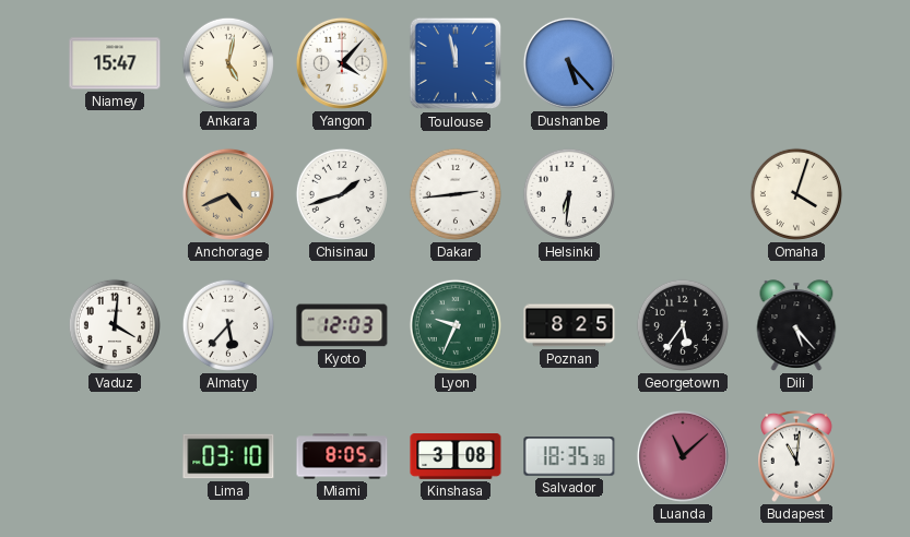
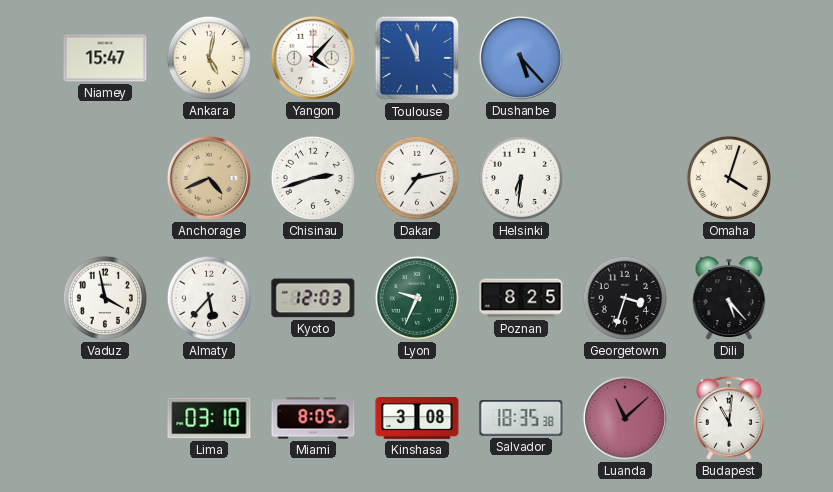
Toulouse: 11:58 -> 11:56 (417, 58)
Chisinau: 1:42 -> 2:42 (313, 178)
Dakar: 2:44 -> 7:13 (417, 178)
Vaduz: 4:01 -> 3:58 (105, 298)
Georgetown: 5:36 -> 3:33 (625, 298)
